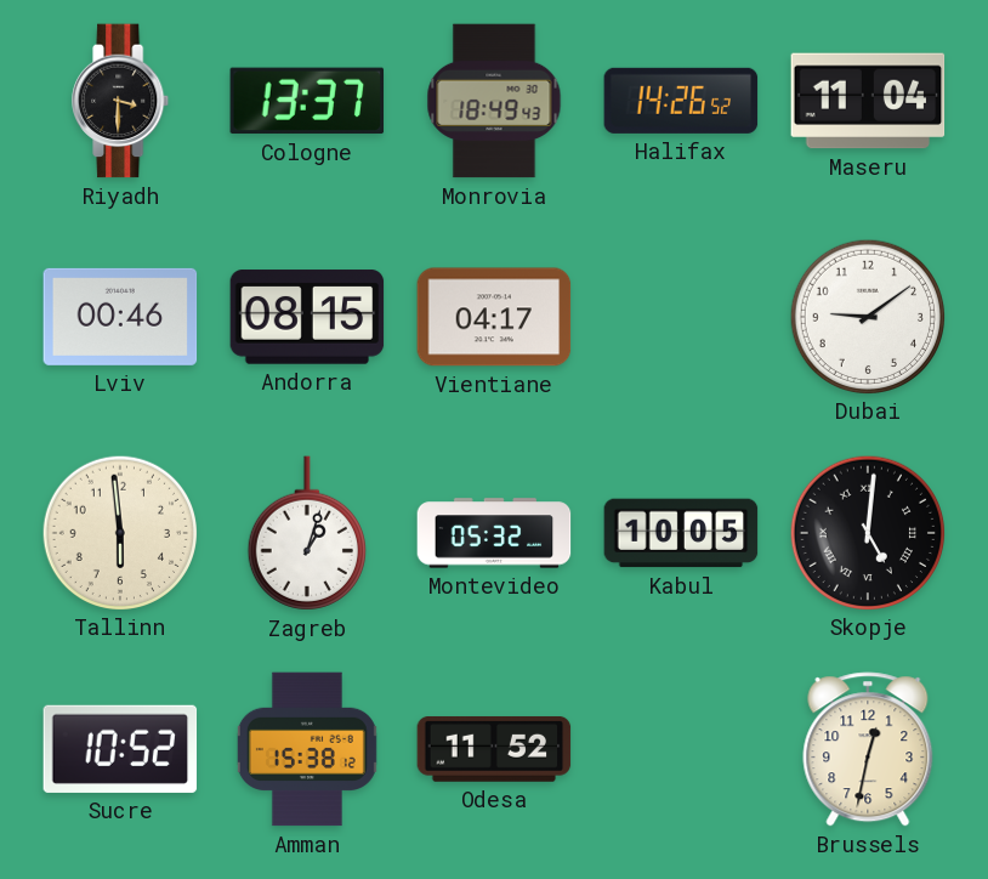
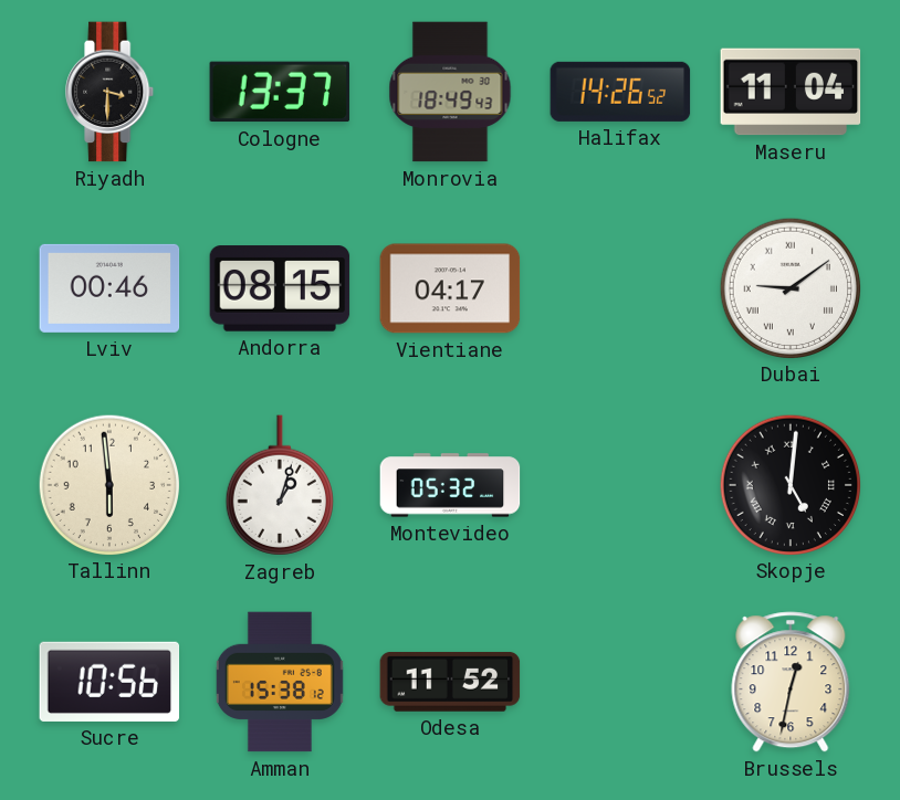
Dubai numerals: Arabic -> Roman (789, 287)
Kabul: 10:05 -> none (681, 533)
Sucre: 10:52 -> 10:56 (109, 682)
